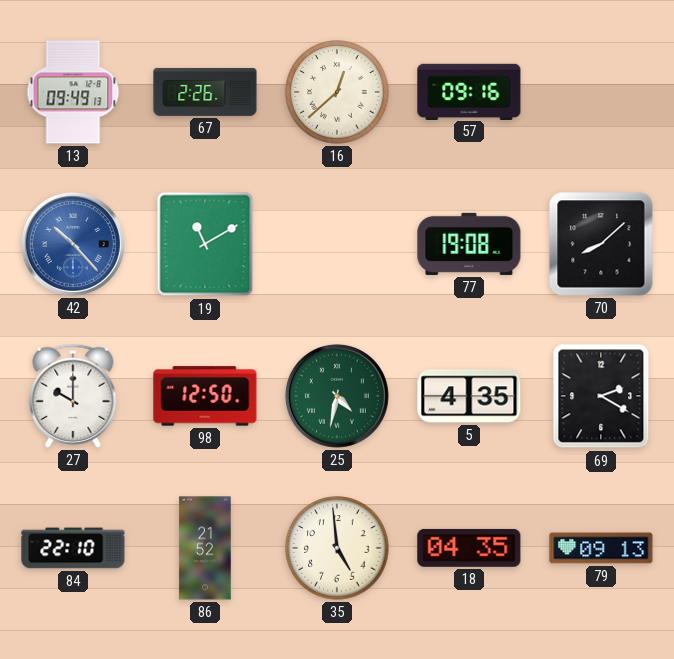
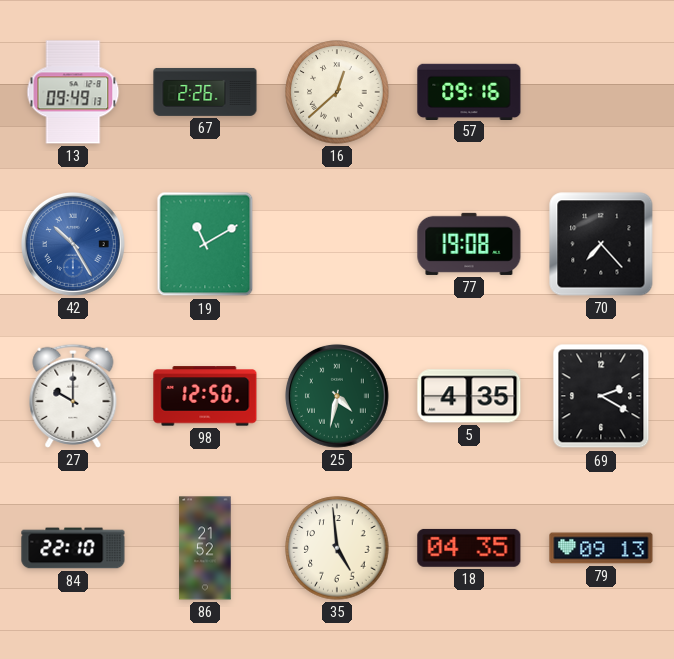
42: 10:23 -> 10:25 (73, 244)
70: 8:08 -> 7:23 (601, 244)
